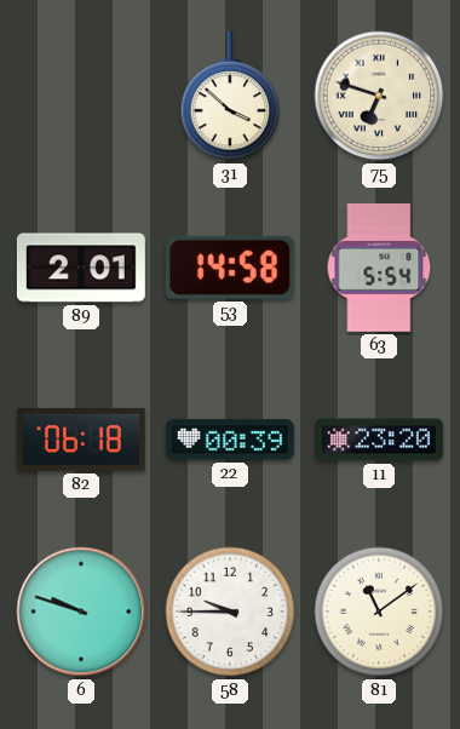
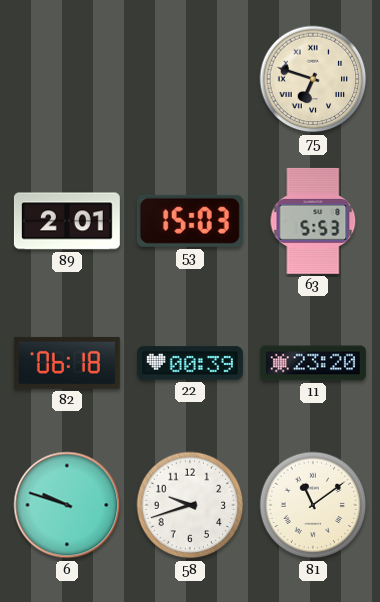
31: 3:52 -> none (230, 96)
53: 14:58 -> 15:03 (190, 221)
63: 5:54 -> 5:53 (313, 221)
58: 9:45 -> 9:42 (190, 505)
